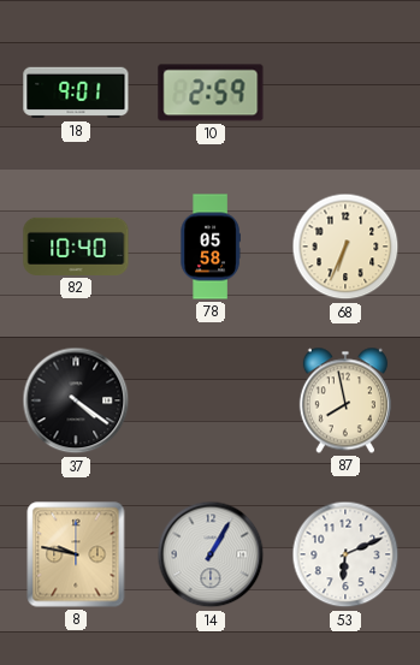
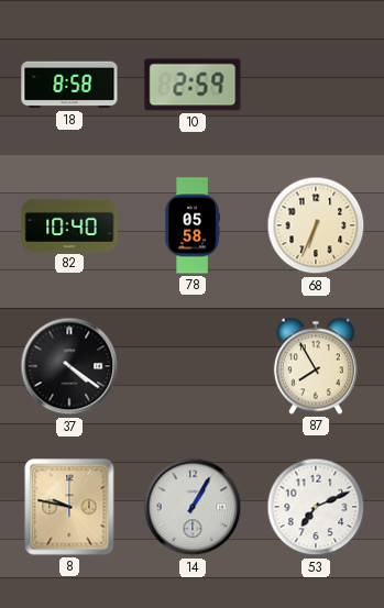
18: 9:01 -> 8:58 (69, 85)
87: 7:58 -> 7:55 (316, 366)
53: 6:11 -> 7:11 (316, 507)
